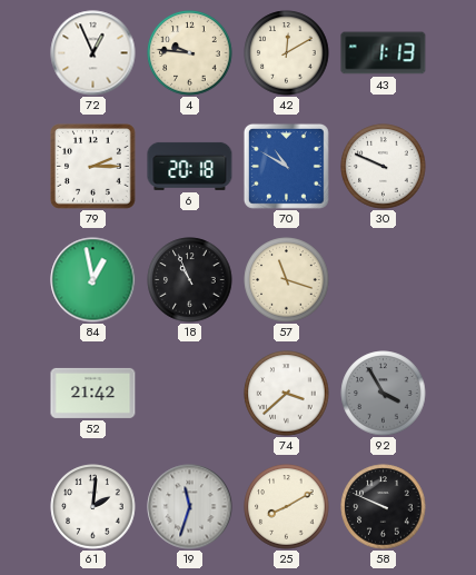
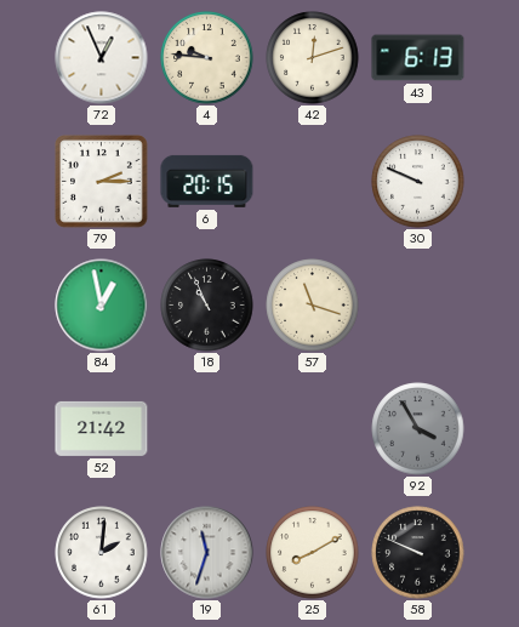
42: 12:10 -> 12:12 (313, 58)
43: 1:13 -> 6:13 (418, 58)
6: 20:18 -> 20:15 (207, 181)
70: 10:50 -> none (286, 166)
74: 3:38 -> none (287, 394)
